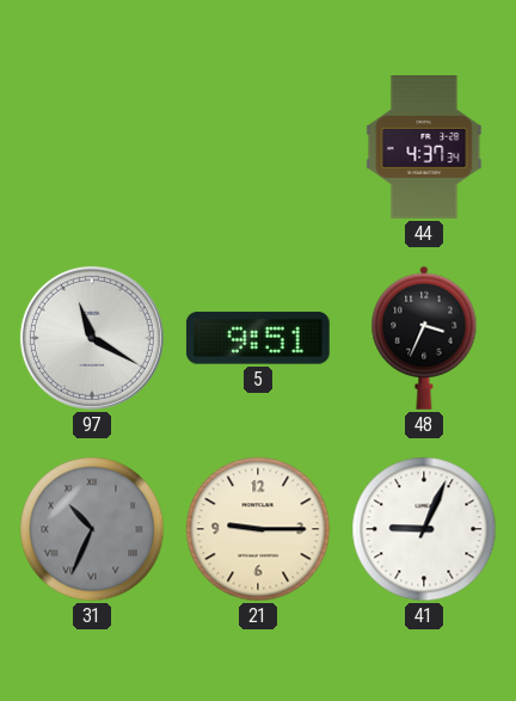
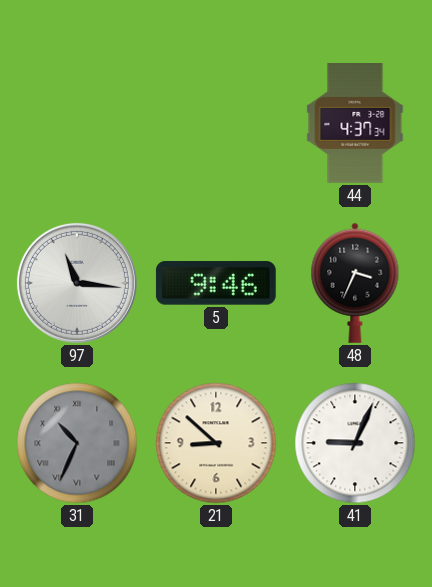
97: 11:20 -> 11:16 (77, 283)
5: 9:51 -> 9:46 (216, 283)
21: 9:15 -> 8:52 (216, 443)
